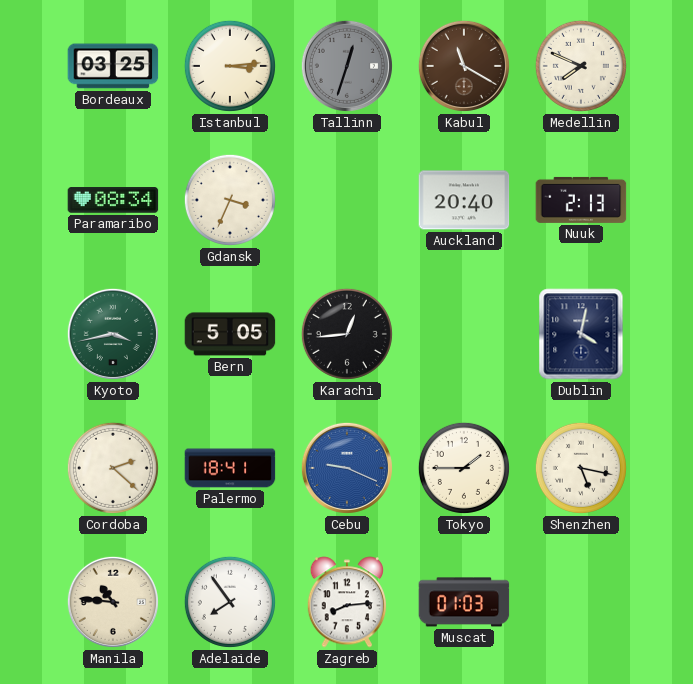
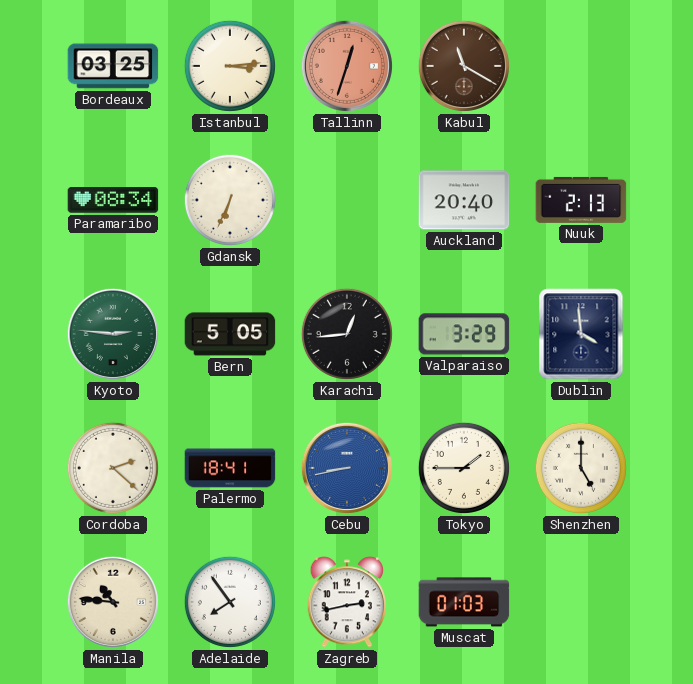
Tallinn dial: grey -> salmon (347, 66)
Medellin: 7:49 -> none (581, 66)
Gdansk: 3:34 -> 6:34 (230, 200)
Kyoto: 3:43 -> 2:46 (113, 334)
Valparaiso: none -> 3:29 (464, 334)
Dublin: 4:02 -> 3:59 (581, 334)
Cebu: 9:19 -> 8:43 (347, 468)
Shenzhen: 5:17 -> 5:00 (581, 468)
Zagreb: 8:14 -> 2:43 (347, 602)
